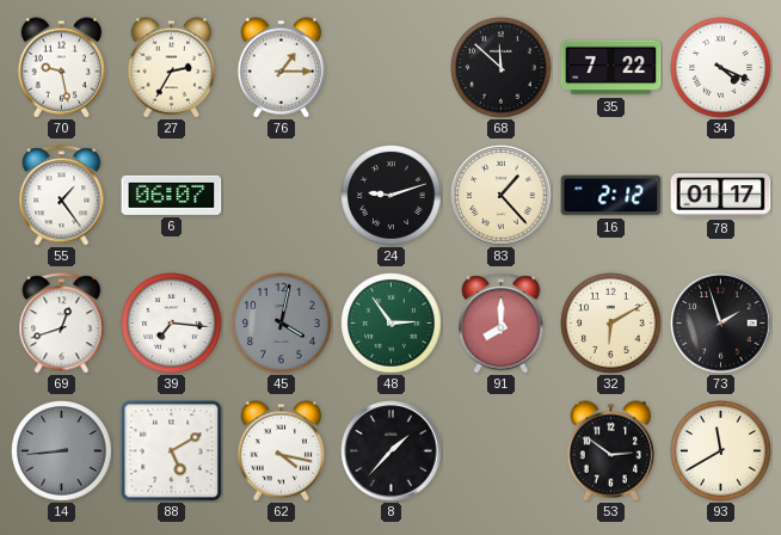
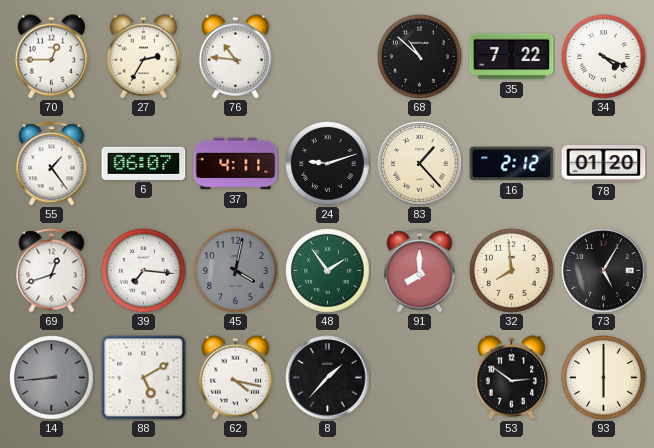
70: 9:28 -> 12:45 (52, 57)
76: 1:15 -> 10:46 (236, 57)
68: 11:52 -> 10:52 (420, 57)
37: none -> 4:11 (236, 164)
78: 01:17 -> 01:20 (604, 164)
48: 2:54 -> 1:54 (328, 271)
32: 6:10 -> 7:59 (512, 271)
73: 1:57 -> 5:05 (604, 271)
93: 11:40 -> 6:00 (604, 378)
